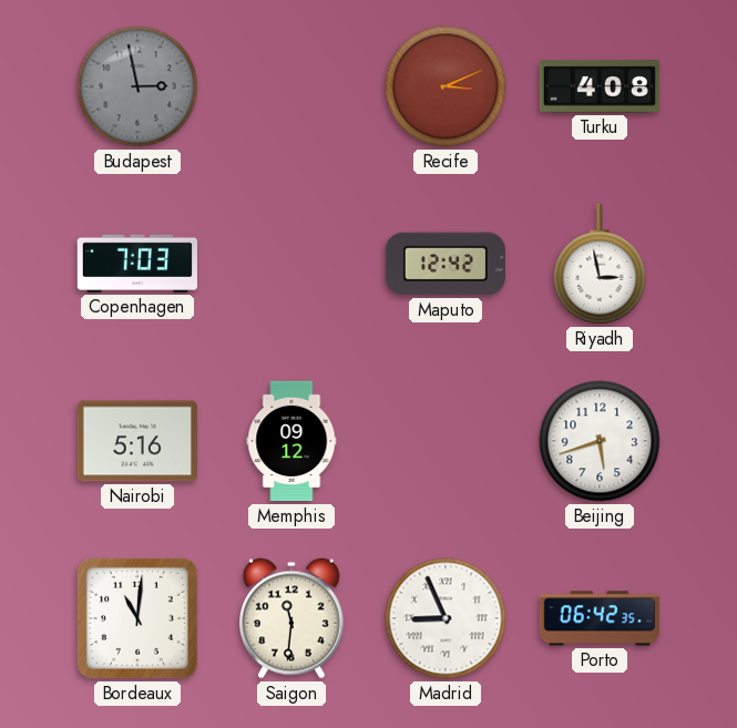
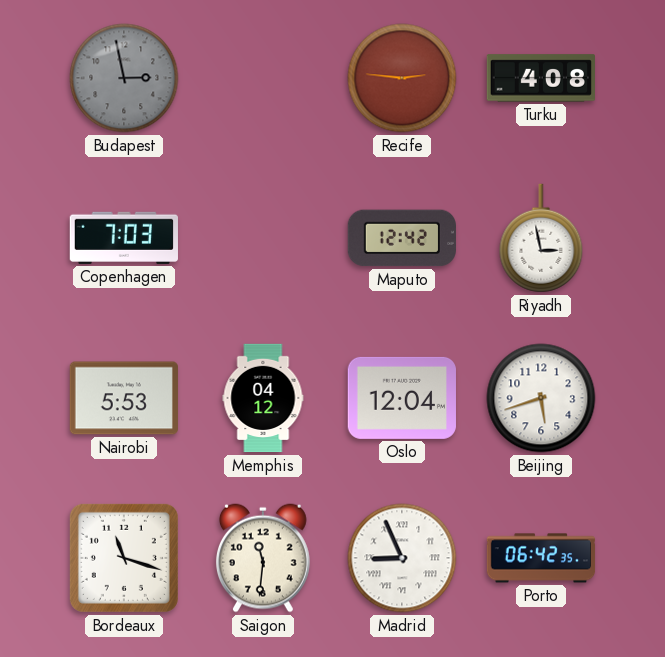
Recife: 3:11 -> 2:46 (402, 78)
Nairobi: 5:16 -> 5:53 (124, 398)
Memphis: 09:12 -> 04:12 (263, 398)
Oslo: none -> 12:04 (402, 398)
Bordeaux: 11:01 -> 11:18 (124, 558)
